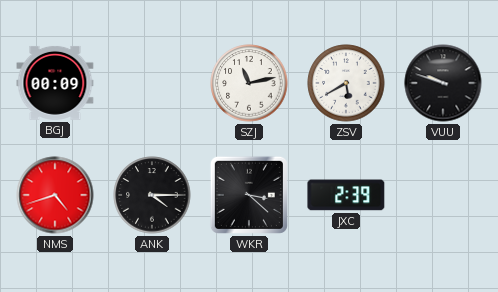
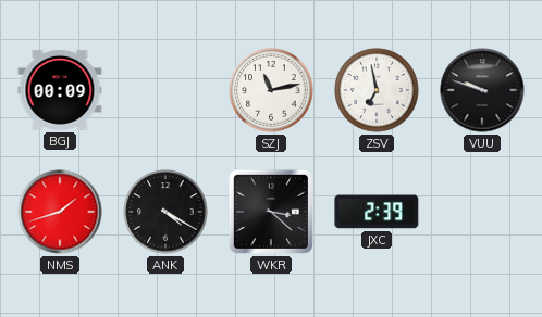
ZSV: 5:40 -> 6:58 (377, 90)
NMS: 4:42 -> 1:42 (60, 212)
ANK: 4:15 -> 4:20 (165, 212)
